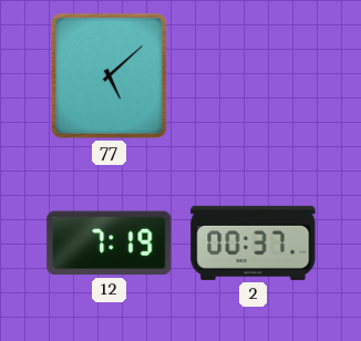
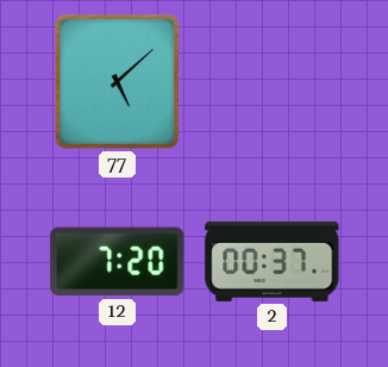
12: 7:19 -> 7:20 (118, 262)
